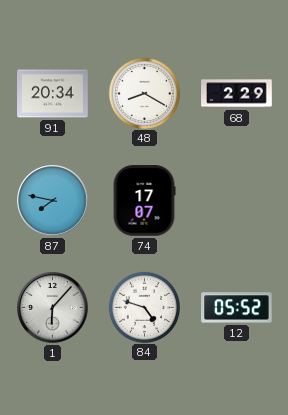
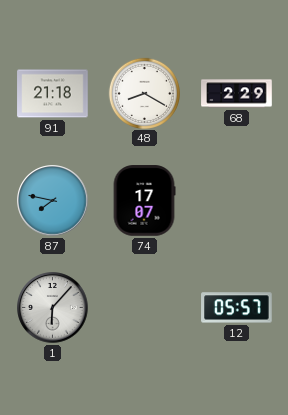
91: 20:34 -> 21:18 (53, 94)
84: 4:48 -> none (144, 307)
12: 05:52 -> 05:57 (237, 308)
